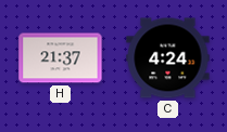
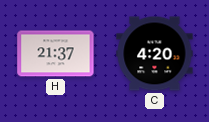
C: 4:24 -> 4:20 (155, 54)
